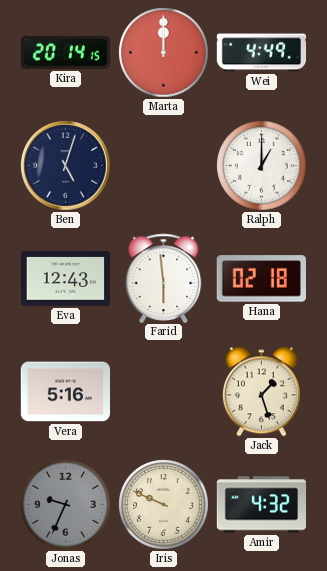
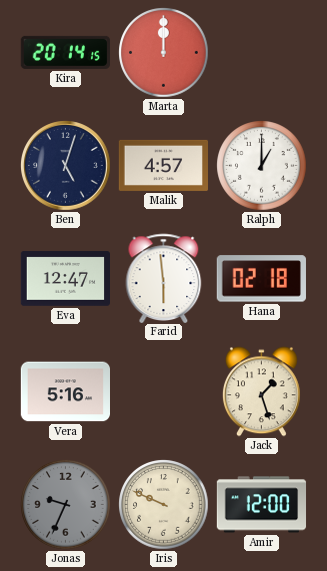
Wei: 4:49 -> none (262, 53)
Malik: none -> 4:57 (163, 165)
Eva: 12:43 -> 12:47 (65, 279)
Amir: 4:32 -> 12:00 (262, 505)
